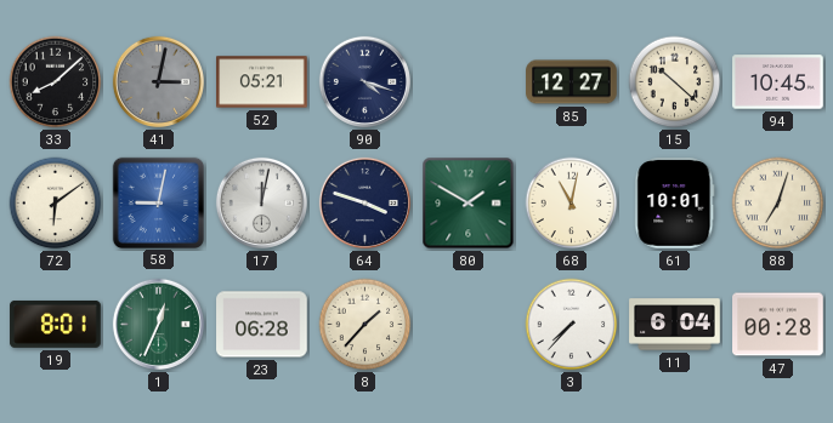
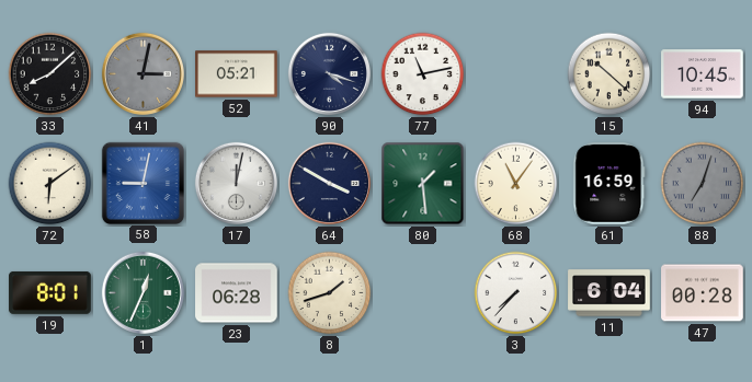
77: none -> 11:13 (423, 74)
85: 12:27 -> none (572, 82)
64: 3:48 -> 3:50 (329, 183)
80: 1:50 -> 1:29 (423, 184)
68: 11:02 -> 11:06 (516, 184)
61: 10:01 -> 16:59 (609, 184)
88 dial: cream -> grey (703, 184)
8: 1:37 -> 1:42 (330, 293)
